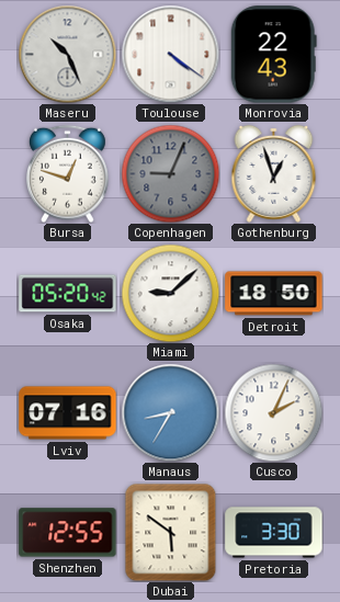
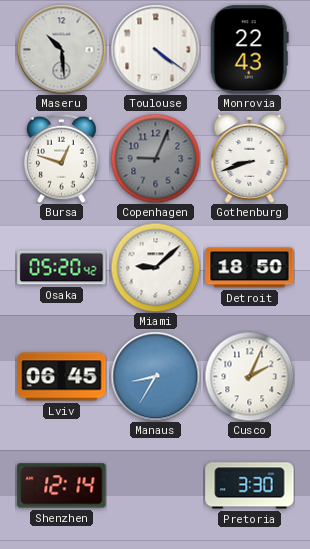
Maseru: 10:26 -> 10:29 (61, 49)
Gothenburg: 12:57 -> 8:42 (250, 158)
Lviv: 07:16 -> 06:45 (62, 377)
Shenzhen: 12:55 -> 12:14 (62, 486)
Dubai: 5:51 -> none (171, 532)
